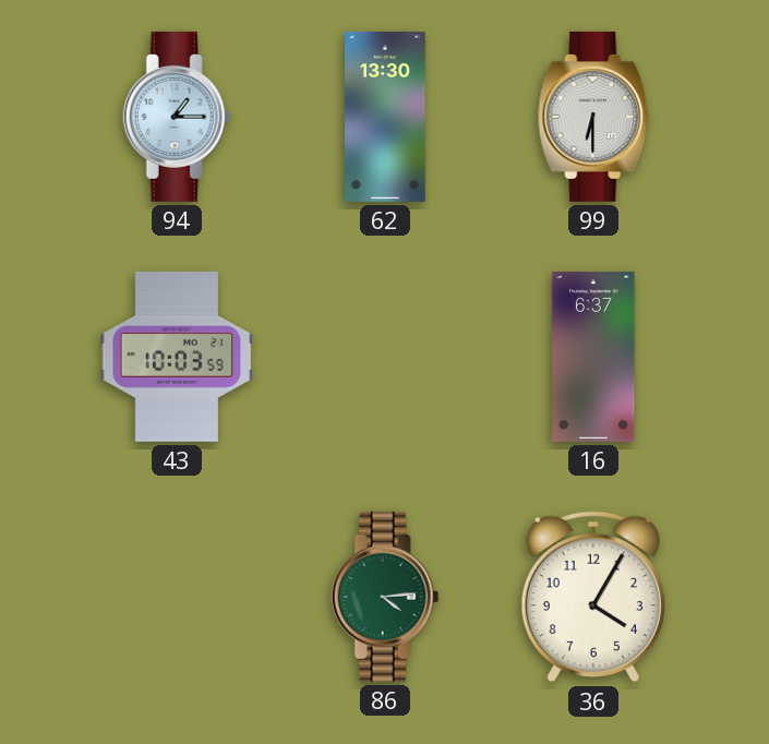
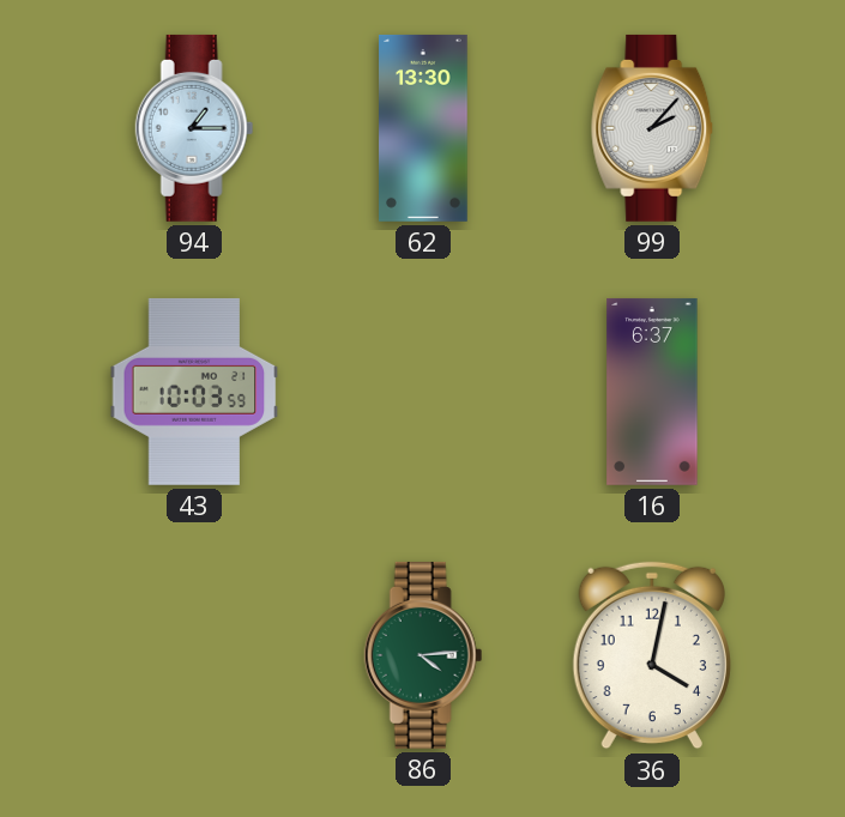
99: 6:30 -> 2:07 (653, 128)
36: 4:05 -> 4:02 (652, 655)
